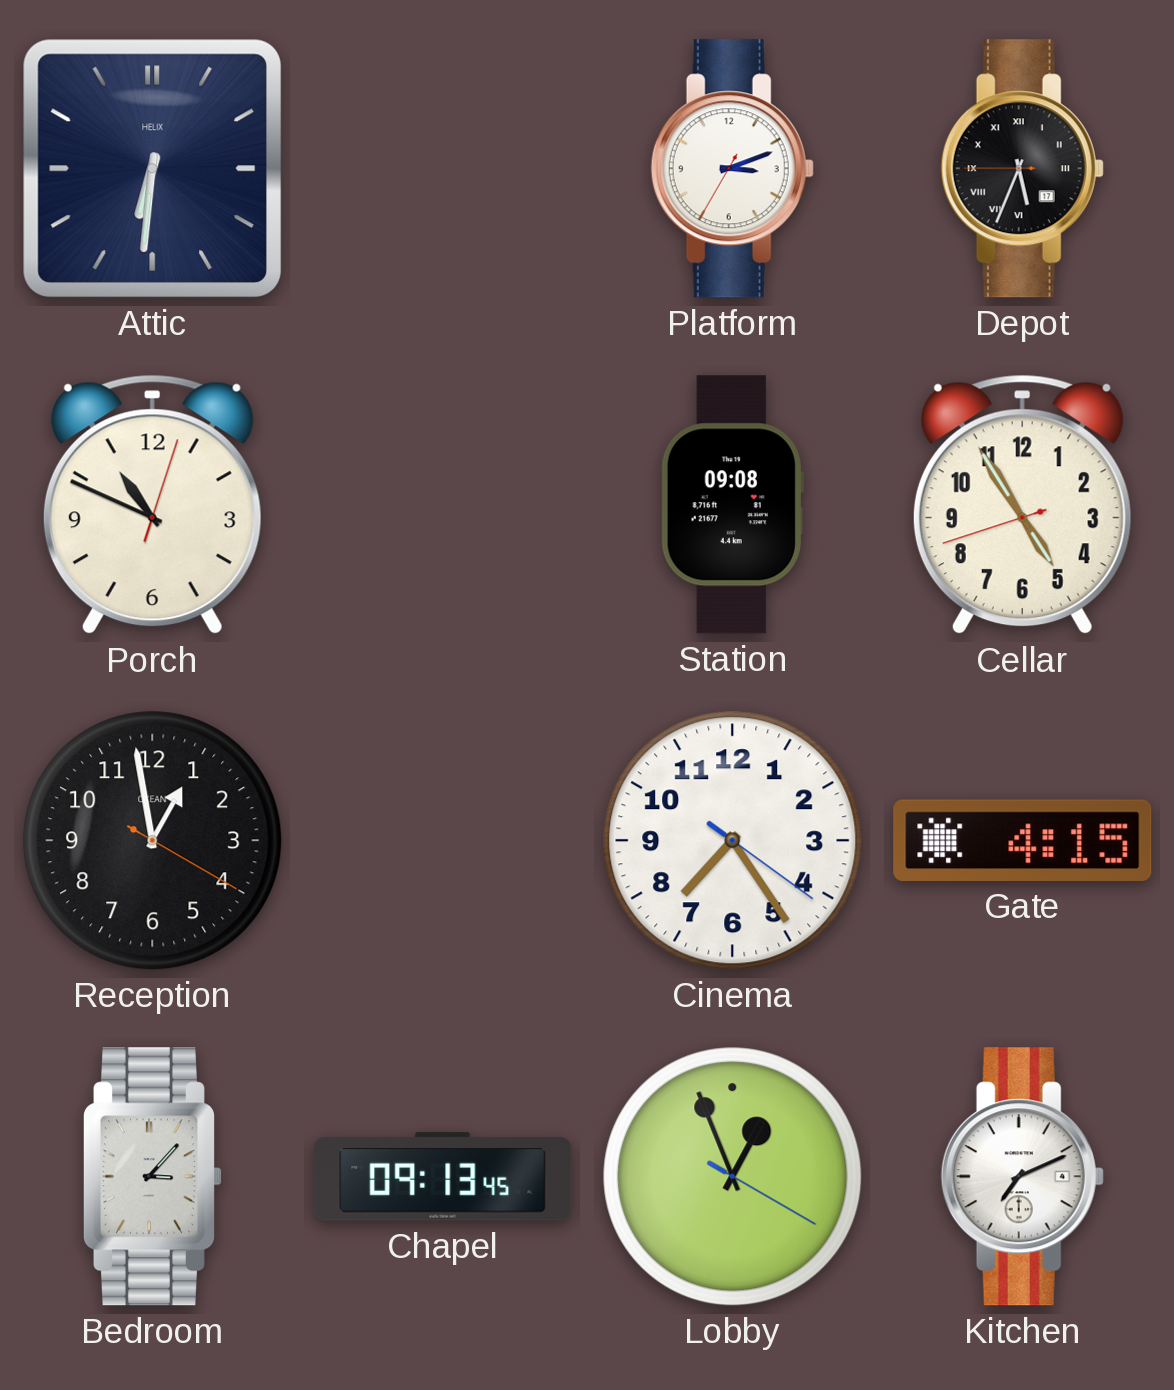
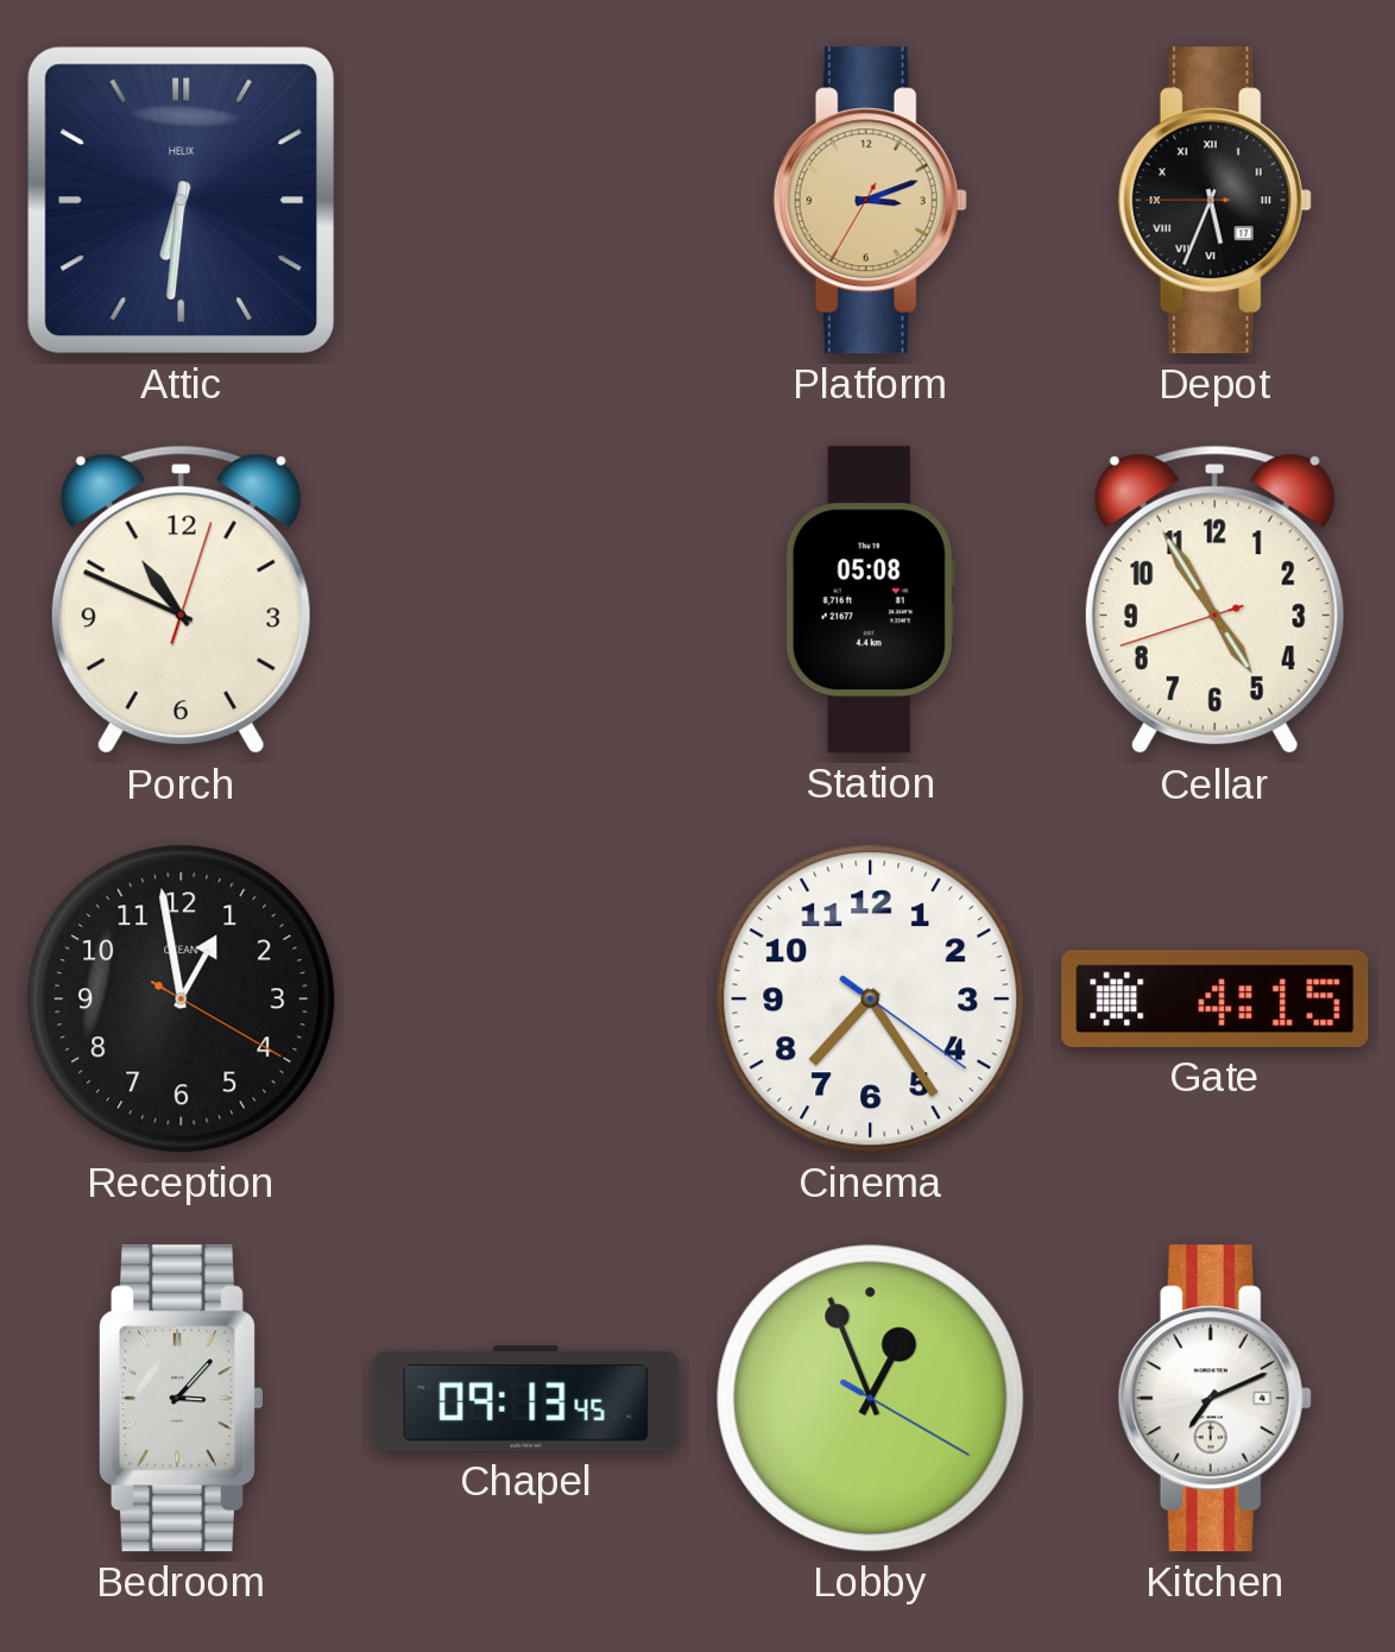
Platform dial: white -> champagne (870, 201)
Station: 09:08 -> 05:08 (870, 600)
